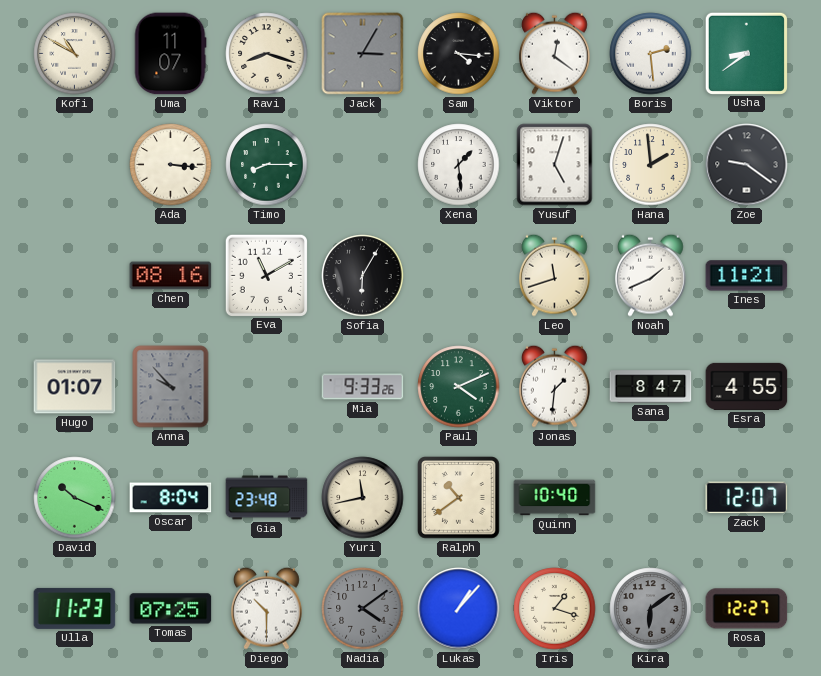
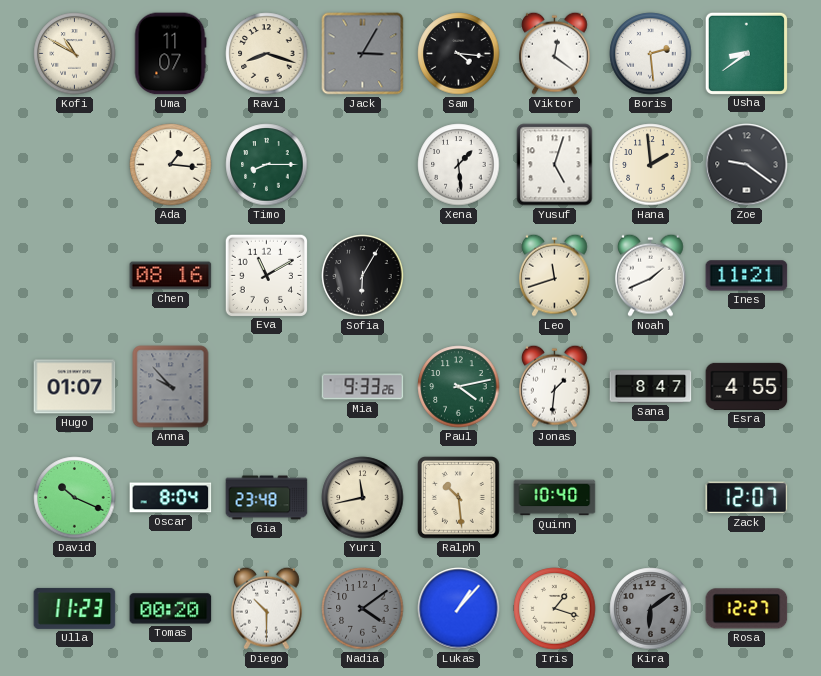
Ada: 3:16 -> 1:16 (171, 165)
Paul: 4:11 -> 4:13 (459, 387)
Ralph: 10:39 -> 10:29 (459, 498)
Tomas: 07:25 -> 00:20 (171, 609)
